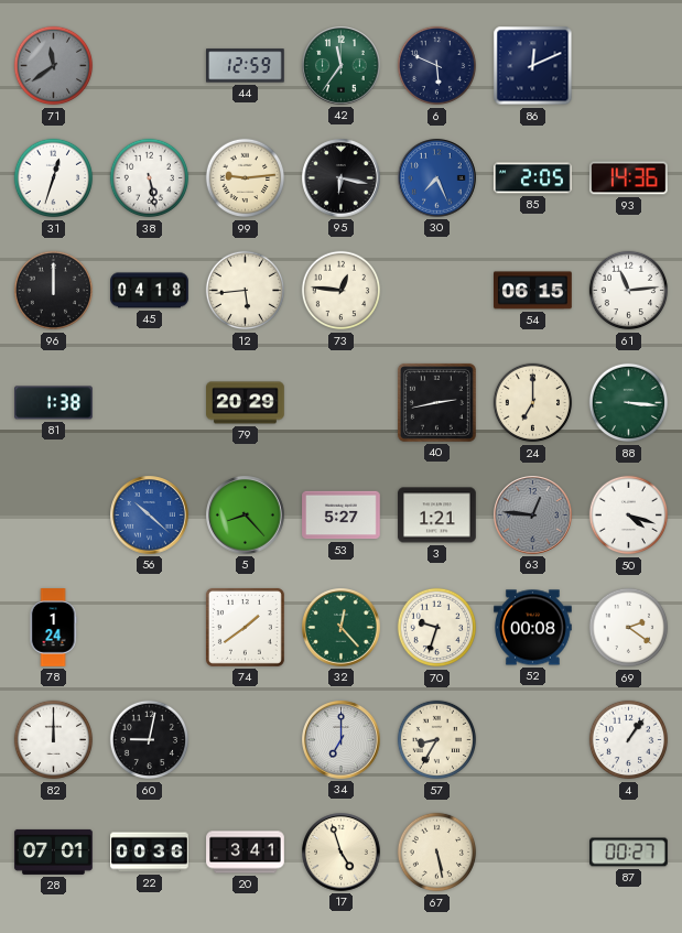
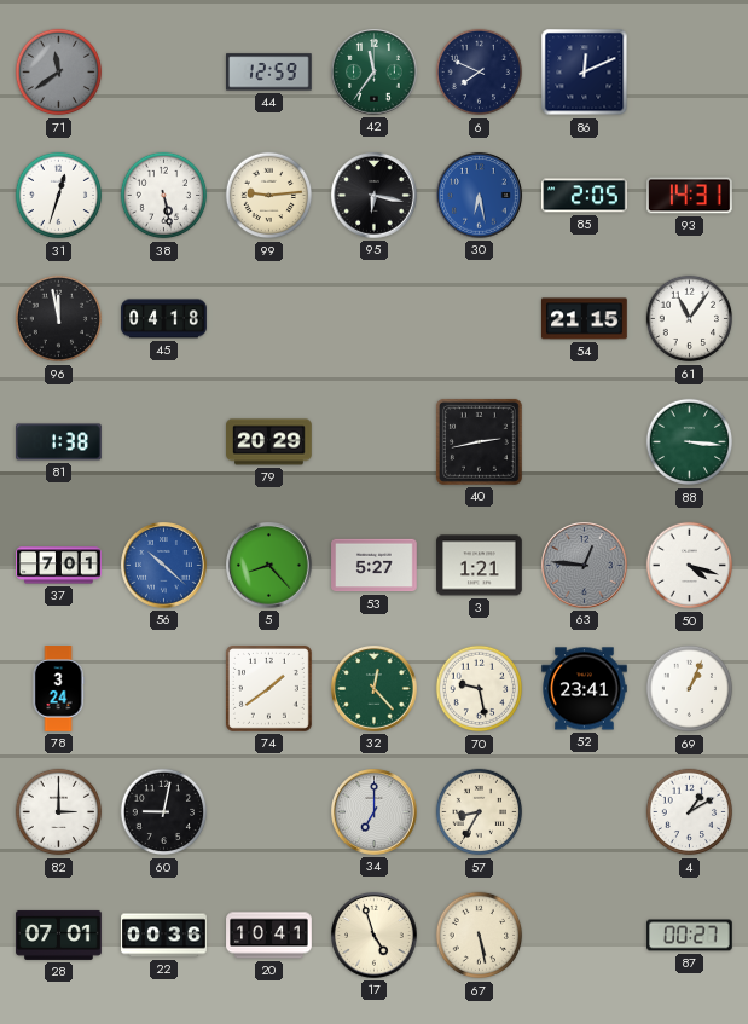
6: 5:49 -> 7:49 (480, 73)
30: 7:26 -> 6:28 (480, 196)
93: 14:36 -> 14:31 (690, 196)
96: 12:00 -> 11:58 (59, 319)
12: 5:44 -> none (246, 291)
73: 12:46 -> none (342, 291)
54: 06:15 -> 21:15 (585, 319)
61: 11:14 -> 11:06 (690, 319)
24: 7:00 -> none (533, 403)
37: none -> 7:01 (59, 566)
78: 1:24 -> 3:24 (58, 689)
70: 9:33 -> 9:28 (480, 689)
52: 00:08 -> 23:41 (585, 689)
69: 2:21 -> 1:04 (690, 689)
82: 12:00 -> 3:00 (59, 812)
4: 1:06 -> 1:10 (690, 812)
20: 3:41 -> 10:41 (269, 936)
